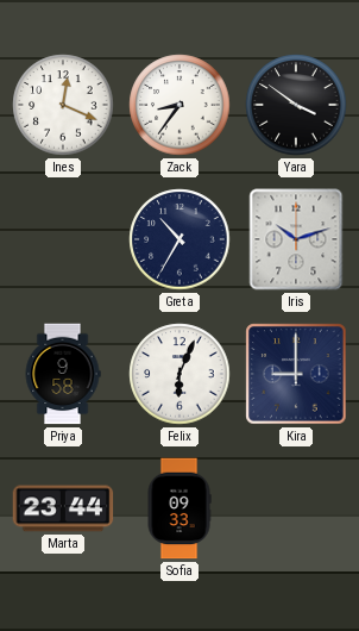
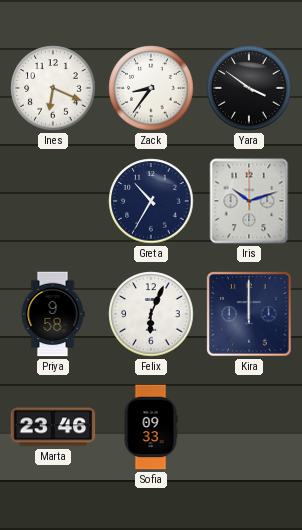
Ines: 12:19 -> 6:19 (53, 88)
Kira: 9:00 -> 12:00 (249, 314)
Marta: 23:44 -> 23:46 (53, 427)
